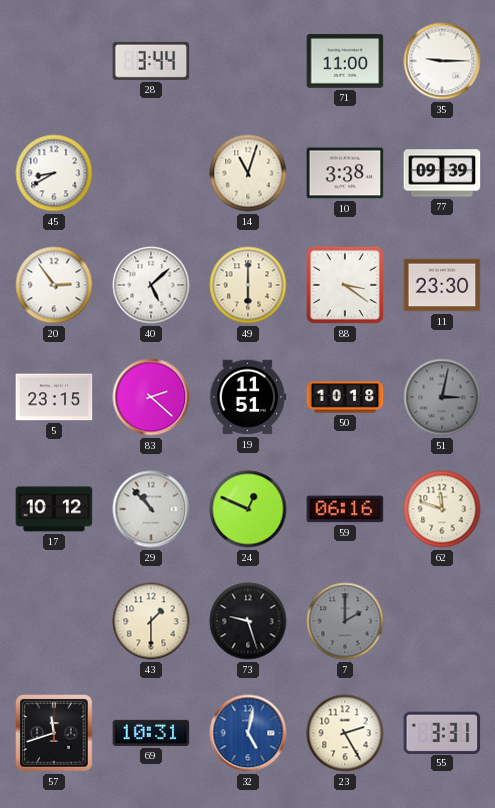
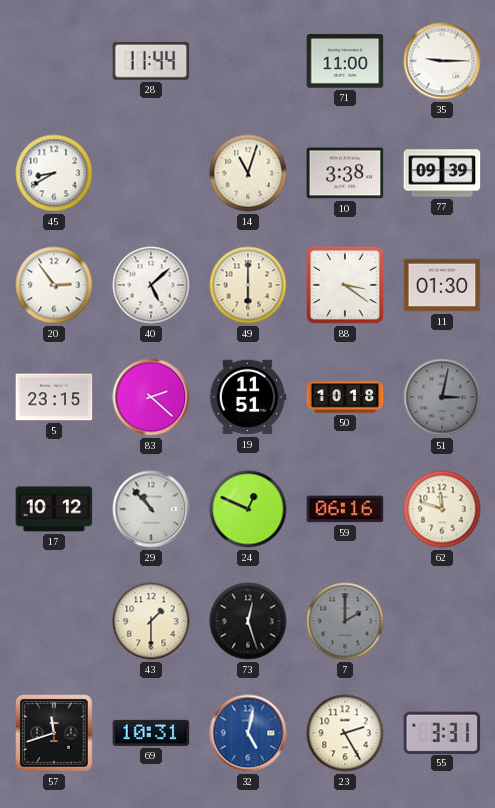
28: 3:44 -> 11:44 (151, 61)
11: 23:30 -> 01:30 (442, 285)
73: 9:27 -> 12:27 (248, 621)
